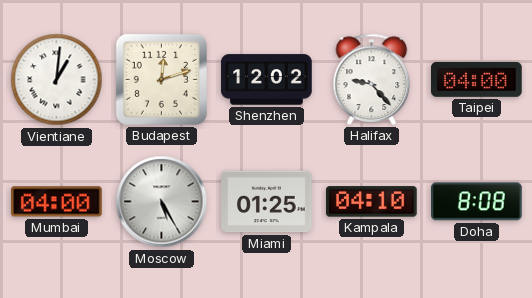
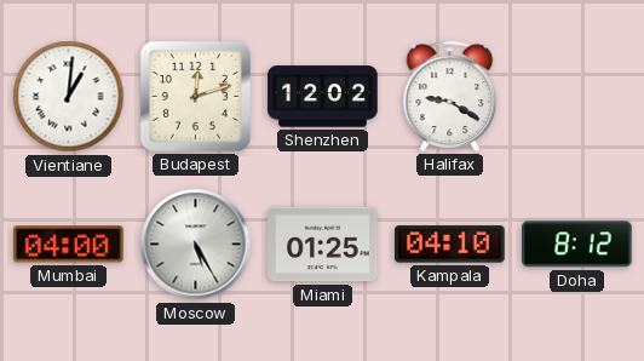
Halifax: 9:23 -> 9:20 (450, 96)
Taipei: 04:00 -> none (477, 79)
Doha: 8:08 -> 8:12 (577, 245)
